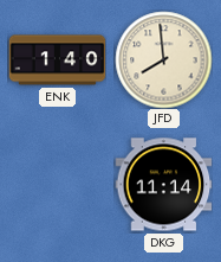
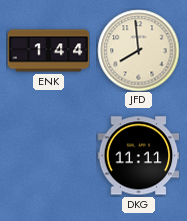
ENK: 1:40 -> 1:44 (48, 51)
DKG: 11:14 -> 11:11 (138, 156)
